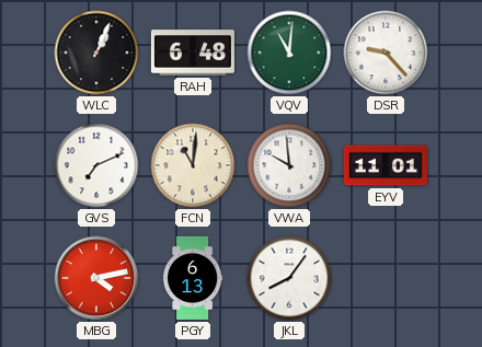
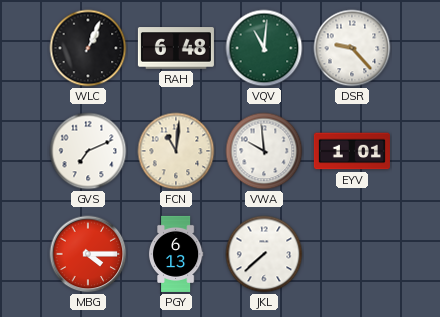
EYV: 11:01 -> 1:01 (352, 151)
MBG: 4:13 -> 4:15 (88, 254)
JKL: 8:06 -> 7:38 (264, 254)
